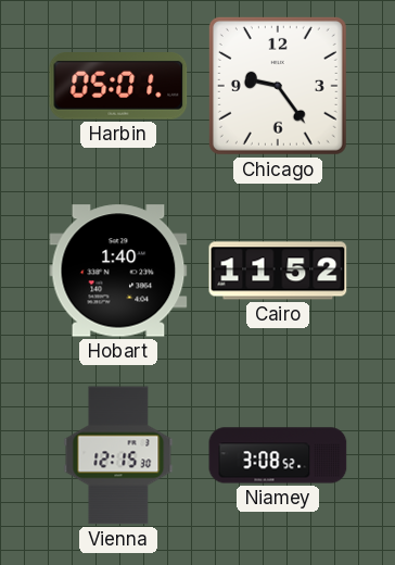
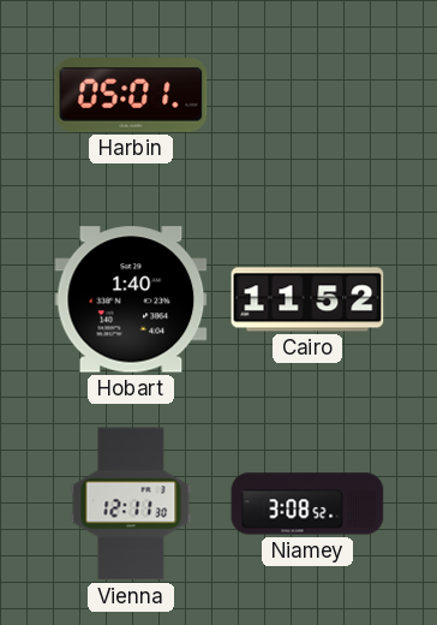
Chicago: 9:24 -> none (278, 86)
Vienna: 12:15 -> 12:11 (131, 504)
